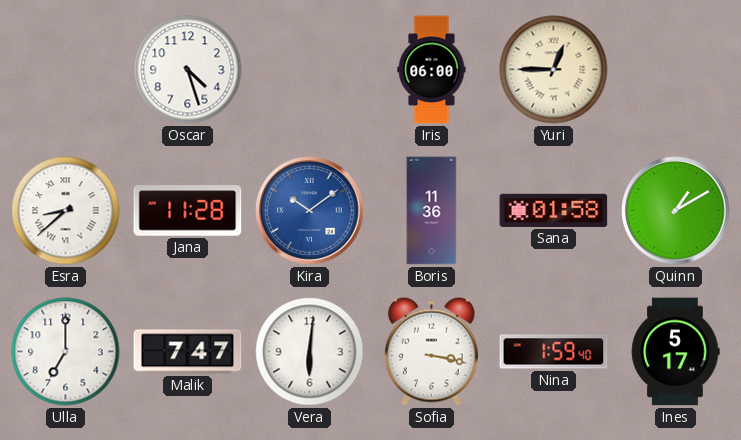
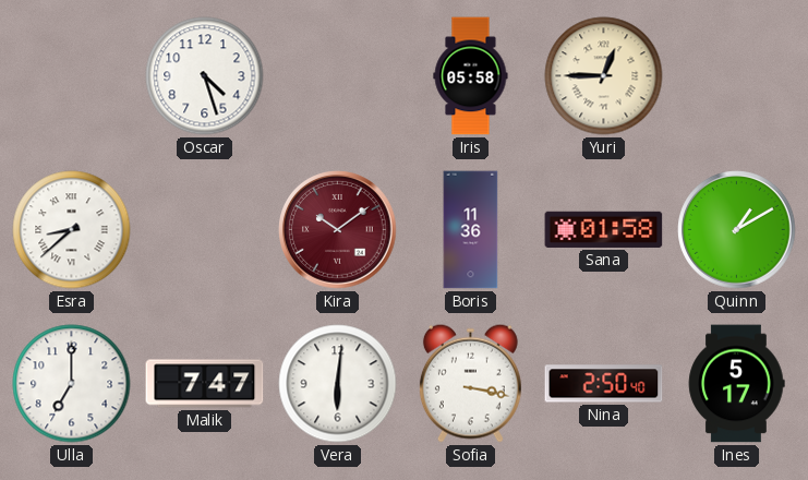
Iris: 06:00 -> 05:58 (471, 76)
Jana: 11:28 -> none (188, 211)
Kira dial: blue -> burgundy (338, 230)
Nina: 1:59 -> 2:50 (604, 384)
